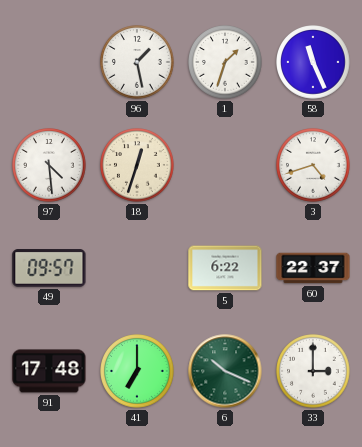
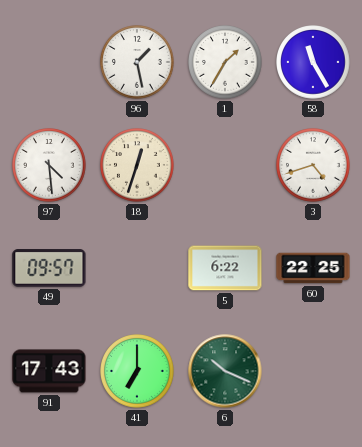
1: 1:33 -> 1:35 (226, 63)
58: 11:26 -> 11:25 (314, 63)
60: 22:37 -> 22:25 (313, 268)
91: 17:48 -> 17:43 (49, 371)
33: 3:00 -> none (314, 372)
